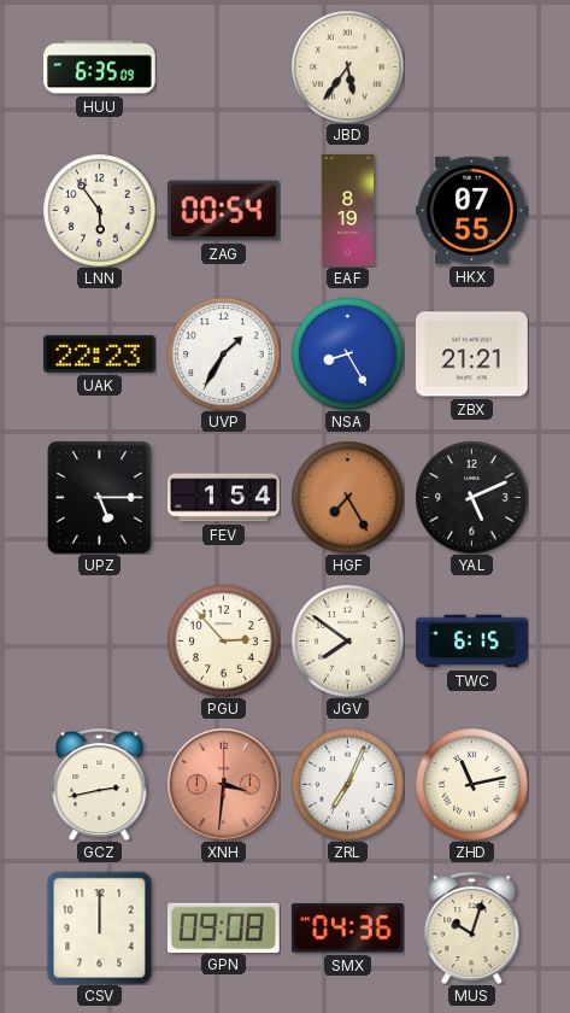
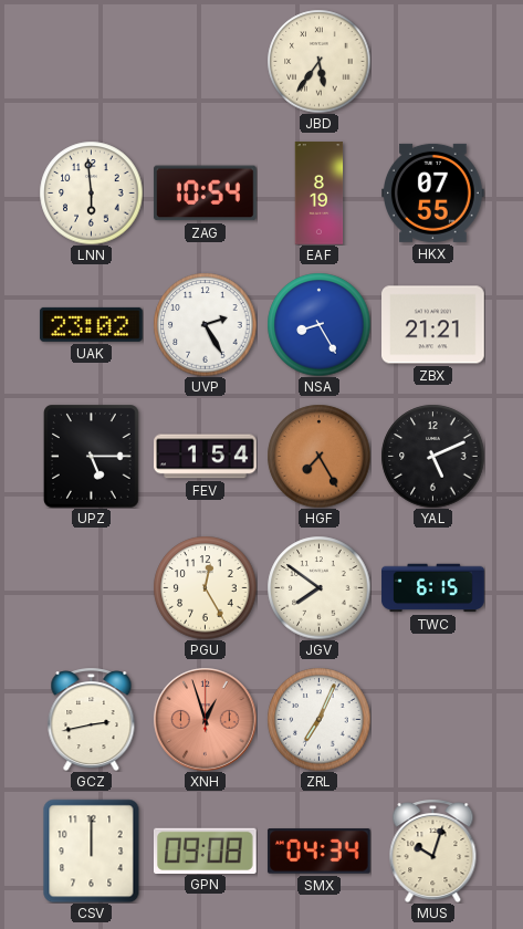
HUU: 6:35 -> none (100, 68)
LNN: 5:54 -> 5:59 (91, 192)
ZAG: 00:54 -> 10:54 (205, 194)
UAK: 22:23 -> 23:02 (91, 324)
UVP: 1:35 -> 2:25 (205, 324)
PGU: 2:53 -> 12:25 (205, 587)
XNH: 3:31 -> 12:57 (205, 719)
ZHD: 11:13 -> none (471, 784)
SMX: 04:36 -> 04:34 (318, 852)
